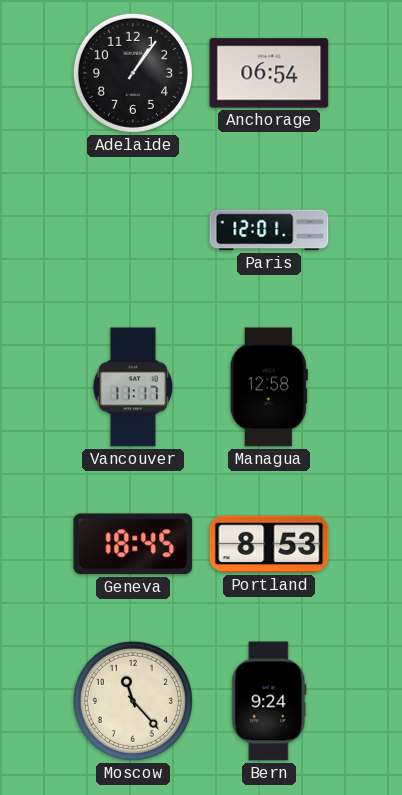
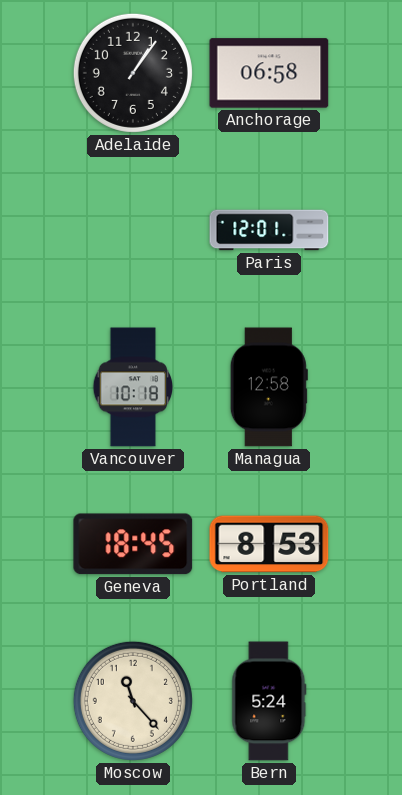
Anchorage: 06:54 -> 06:58 (269, 73)
Vancouver: 11:17 -> 10:18 (133, 387)
Bern: 9:24 -> 5:24 (269, 701)
